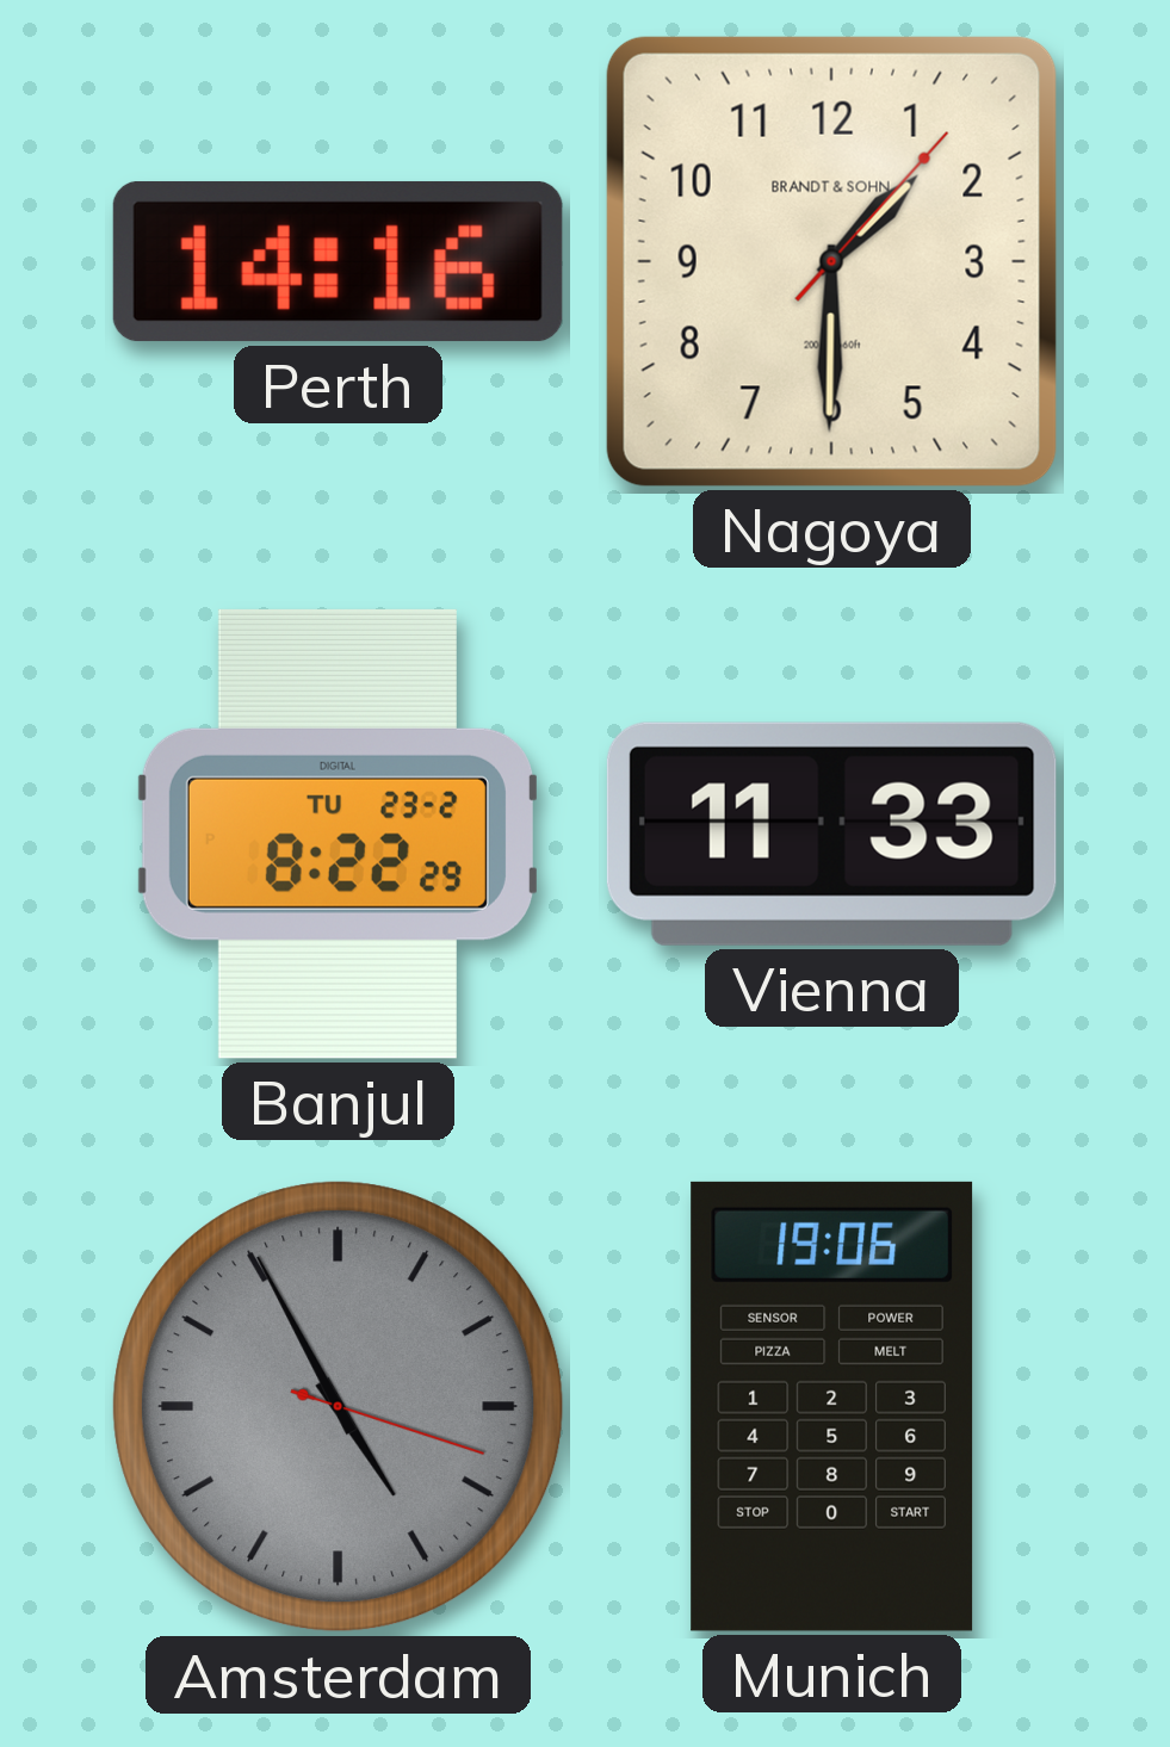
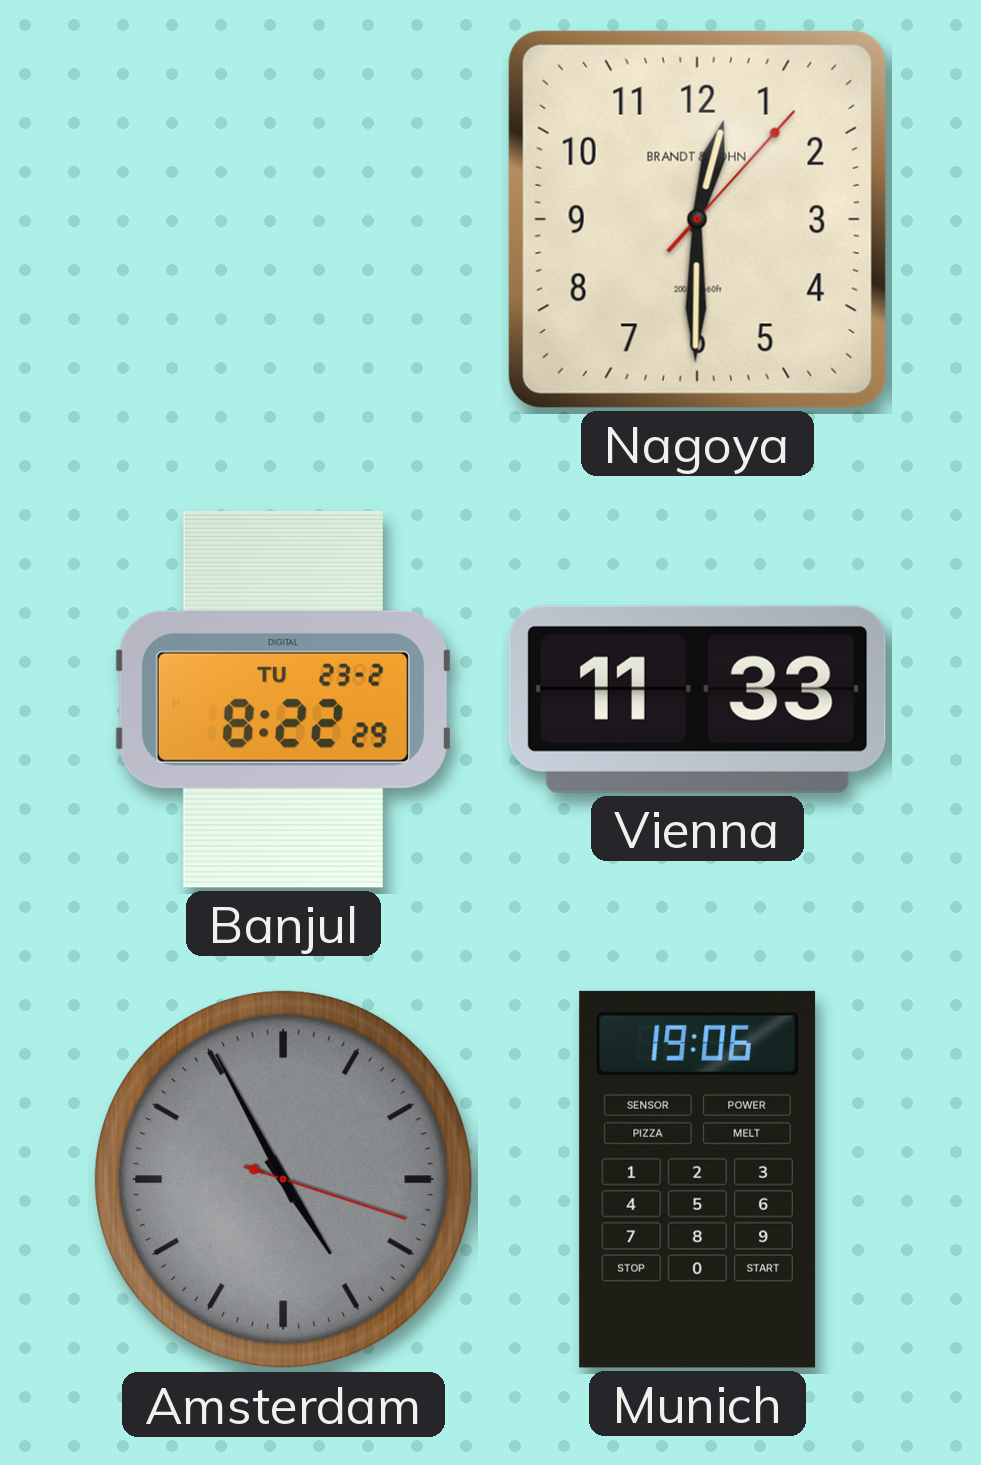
Perth: 14:16 -> none (338, 261)
Nagoya: 1:30 -> 12:30 (697, 219)
